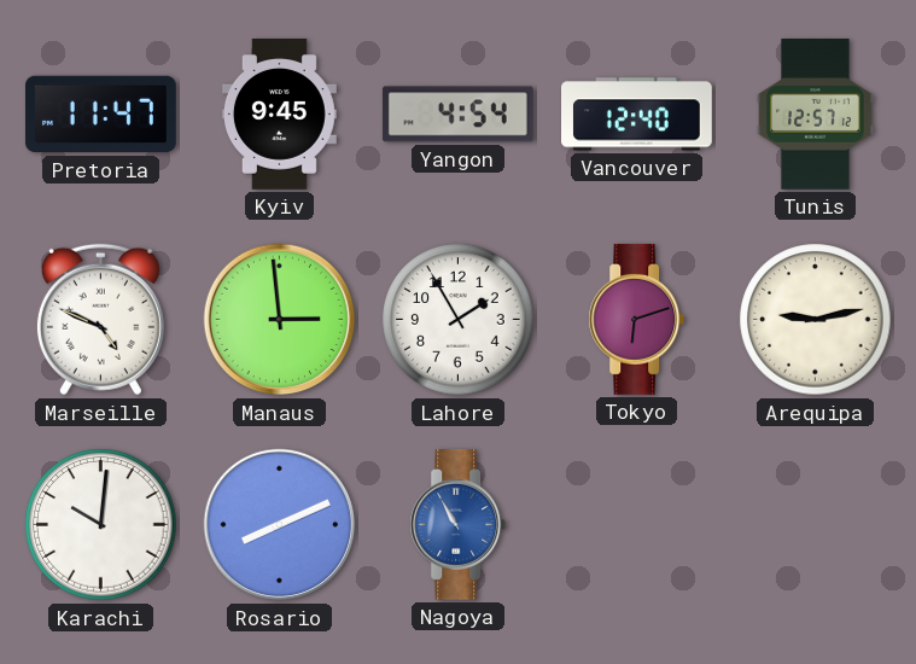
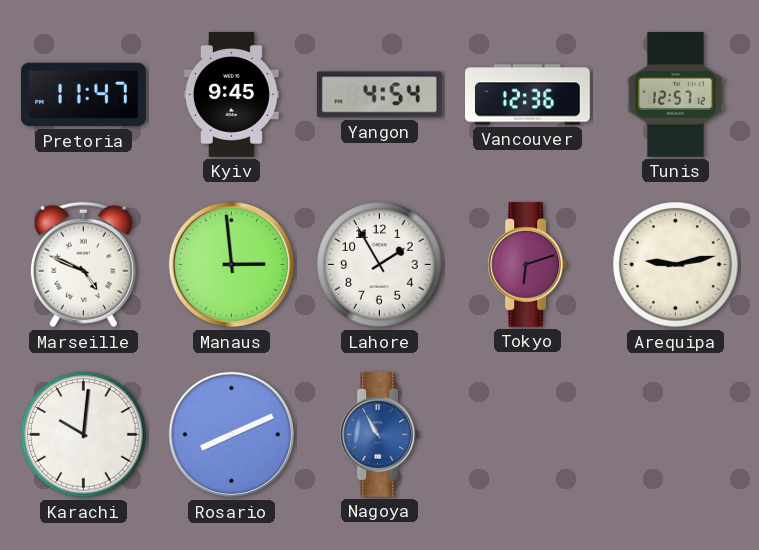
Vancouver: 12:40 -> 12:36 (528, 95)
